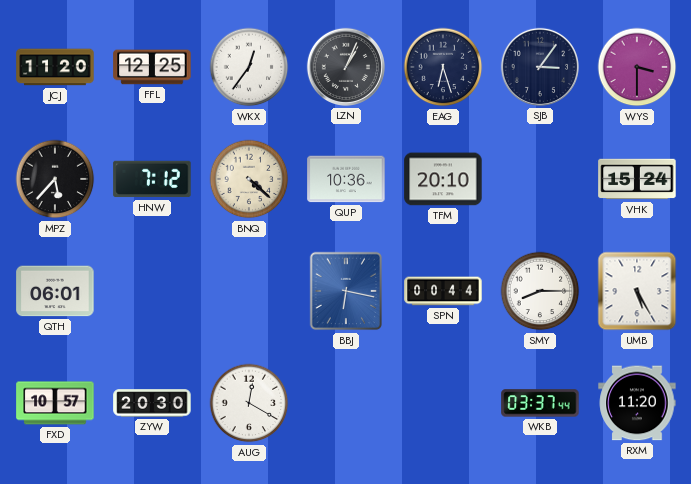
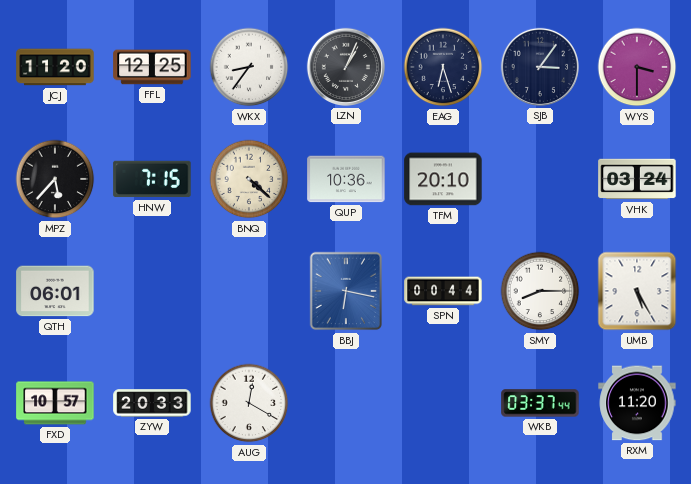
WKX: 12:36 -> 8:36 (249, 67)
HNW: 7:12 -> 7:15 (152, 179)
VHK: 15:24 -> 03:24 (637, 179)
ZYW: 20:30 -> 20:33 (152, 403)
